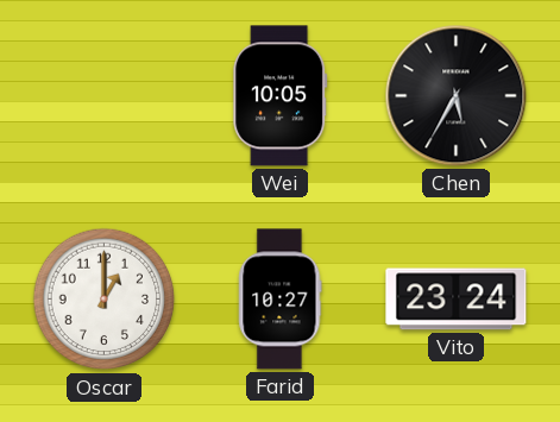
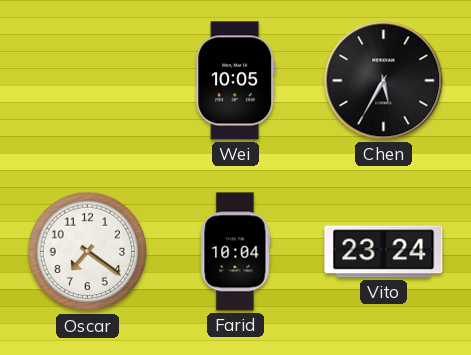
Oscar: 1:00 -> 7:21 (88, 252)
Farid: 10:27 -> 10:04 (236, 252)
